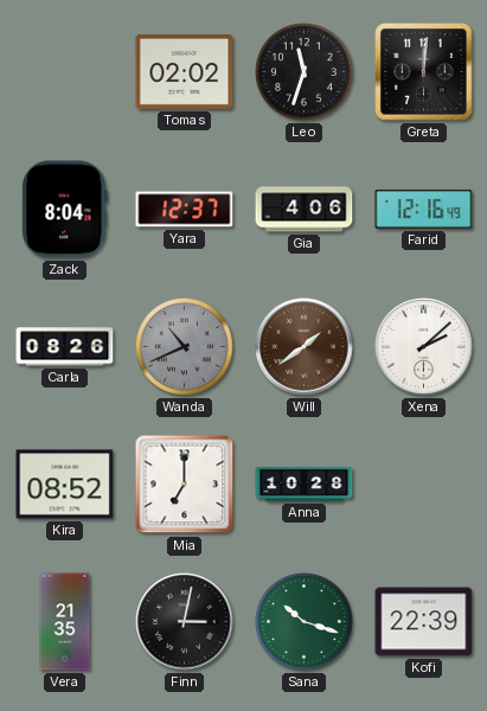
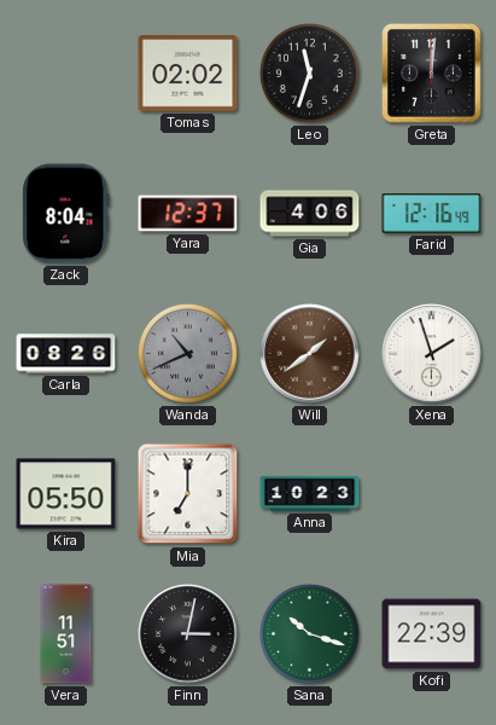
Xena: 2:08 -> 1:57 (432, 354)
Kira: 08:52 -> 05:50 (66, 494)
Anna: 10:28 -> 10:23 (310, 493)
Vera: 21:35 -> 11:51 (66, 634)
